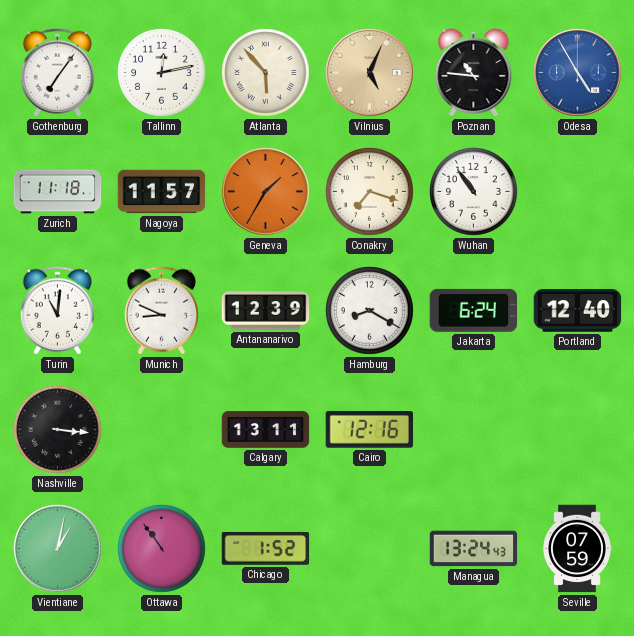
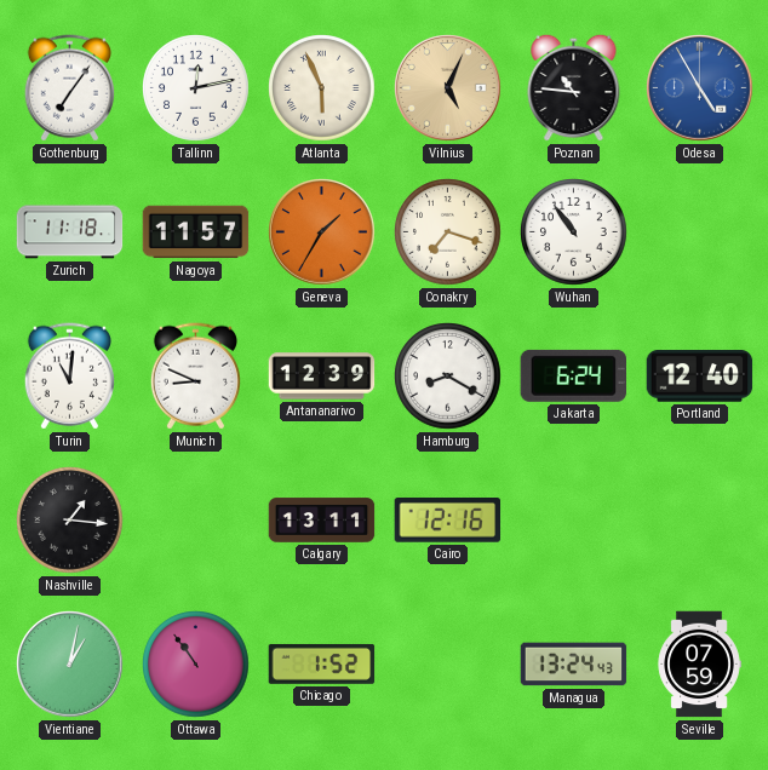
Atlanta: 5:53 -> 5:56 (322, 88)
Nashville: 3:16 -> 1:16 (70, 521)
